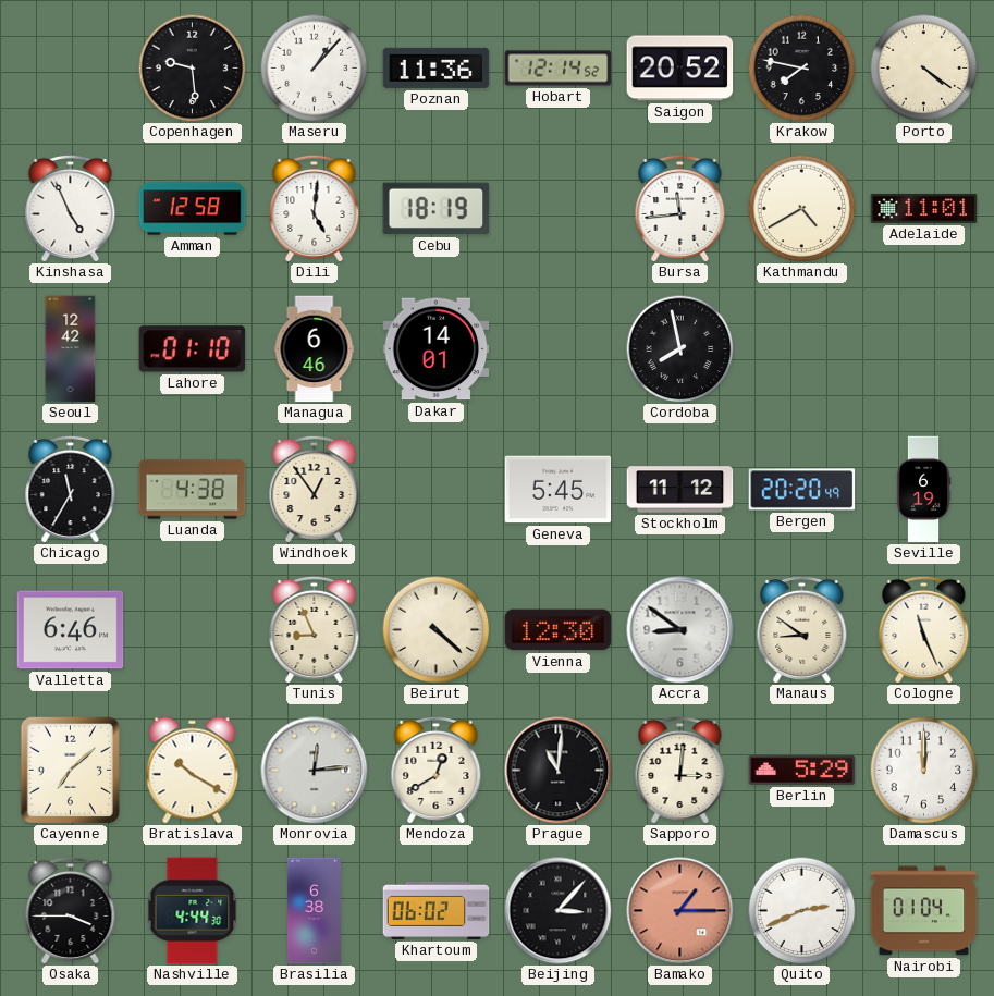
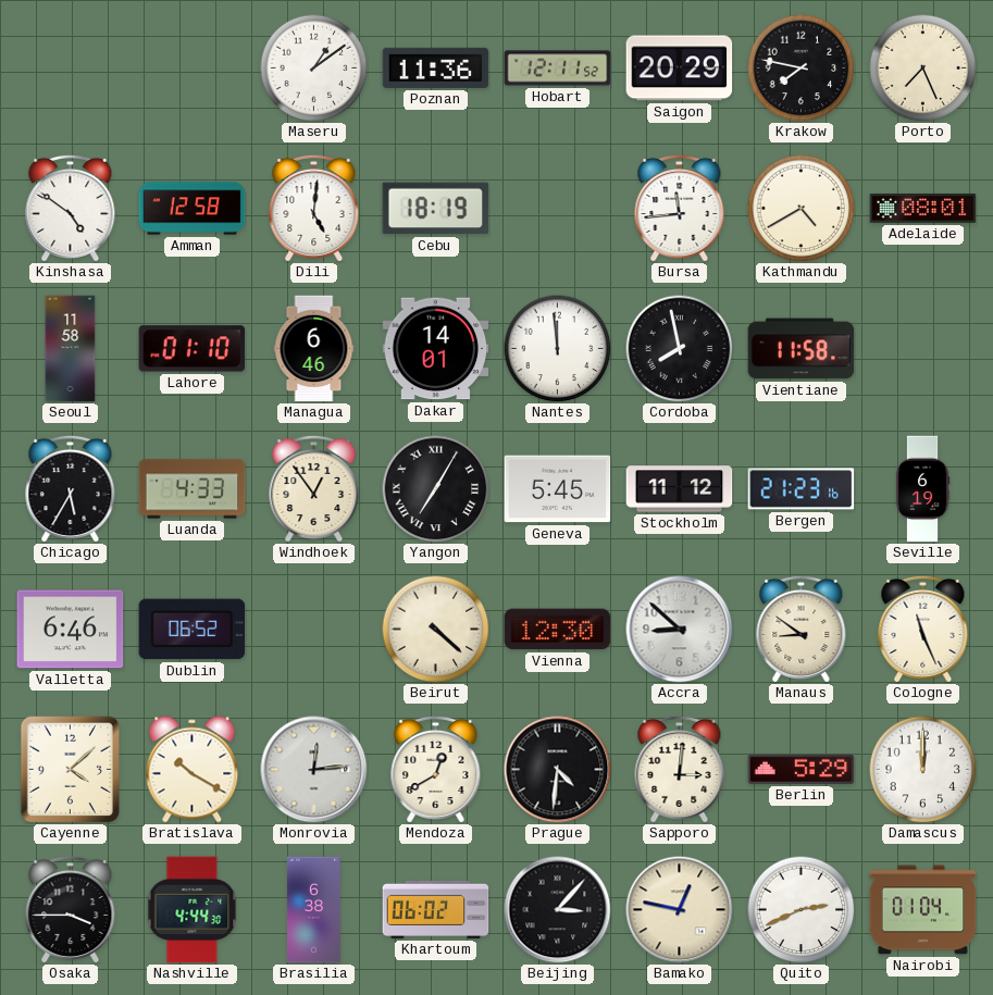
Copenhagen: 9:29 -> none (193, 69)
Maseru: 1:07 -> 1:09 (314, 69)
Hobart: 12:14 -> 12:11 (558, 69)
Saigon: 20:52 -> 20:29 (680, 69)
Porto: 4:21 -> 7:26 (923, 69)
Kinshasa: 4:56 -> 4:51 (71, 208)
Adelaide: 11:01 -> 08:01 (923, 208)
Seoul: 12:42 -> 11:58 (71, 349)
Nantes: none -> 11:59 (558, 349)
Vientiane: none -> 11:58 (802, 349)
Chicago: 11:35 -> 5:35 (71, 488)
Luanda: 4:38 -> 4:33 (193, 489)
Yangon: none -> 7:05 (436, 489)
Bergen: 20:20 -> 21:23 (802, 489)
Dublin: none -> 06:52 (193, 630)
Tunis: 8:56 -> none (315, 629)
Accra: 8:51 -> 8:52 (680, 630)
Cayenne: 7:08 -> 4:08 (70, 769)
Prague: 11:01 -> 4:31 (558, 770)
Bamako: 1:15 -> 12:47 (680, 910)
Bamako dial: salmon -> cream (680, 910)
